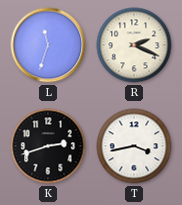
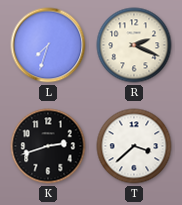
L: 11:33 -> 7:33 (48, 45)
T: 3:43 -> 3:38 (134, 146)
